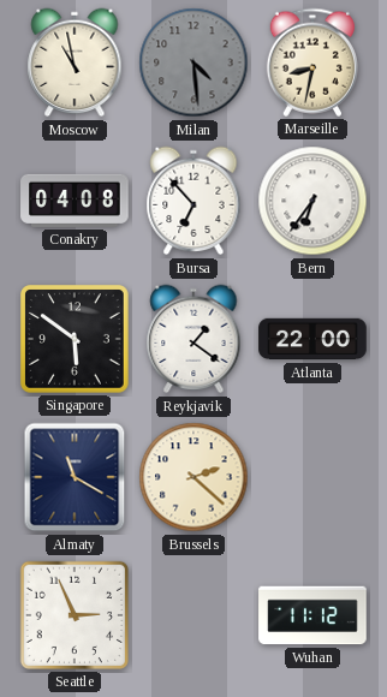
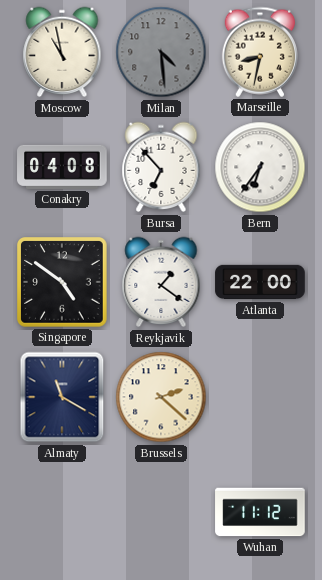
Singapore: 5:51 -> 4:51 (62, 282)
Seattle: 2:56 -> none (75, 615)
